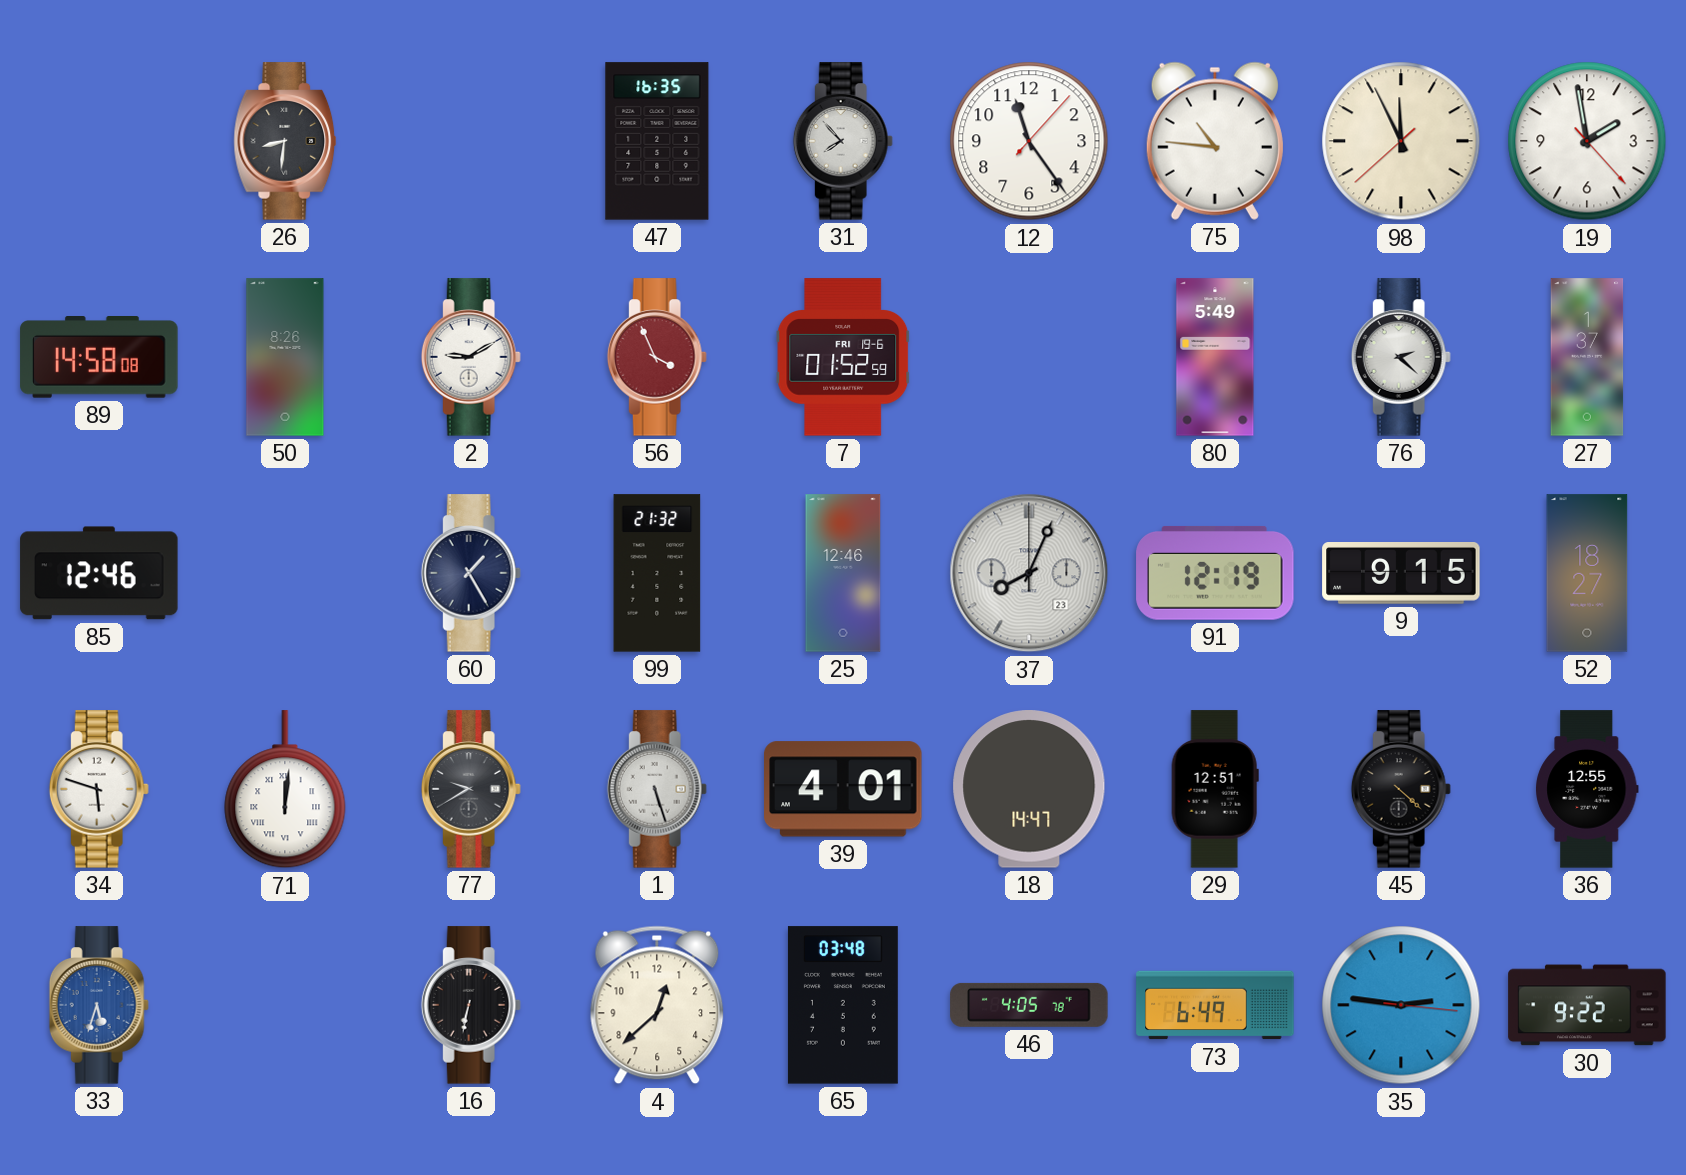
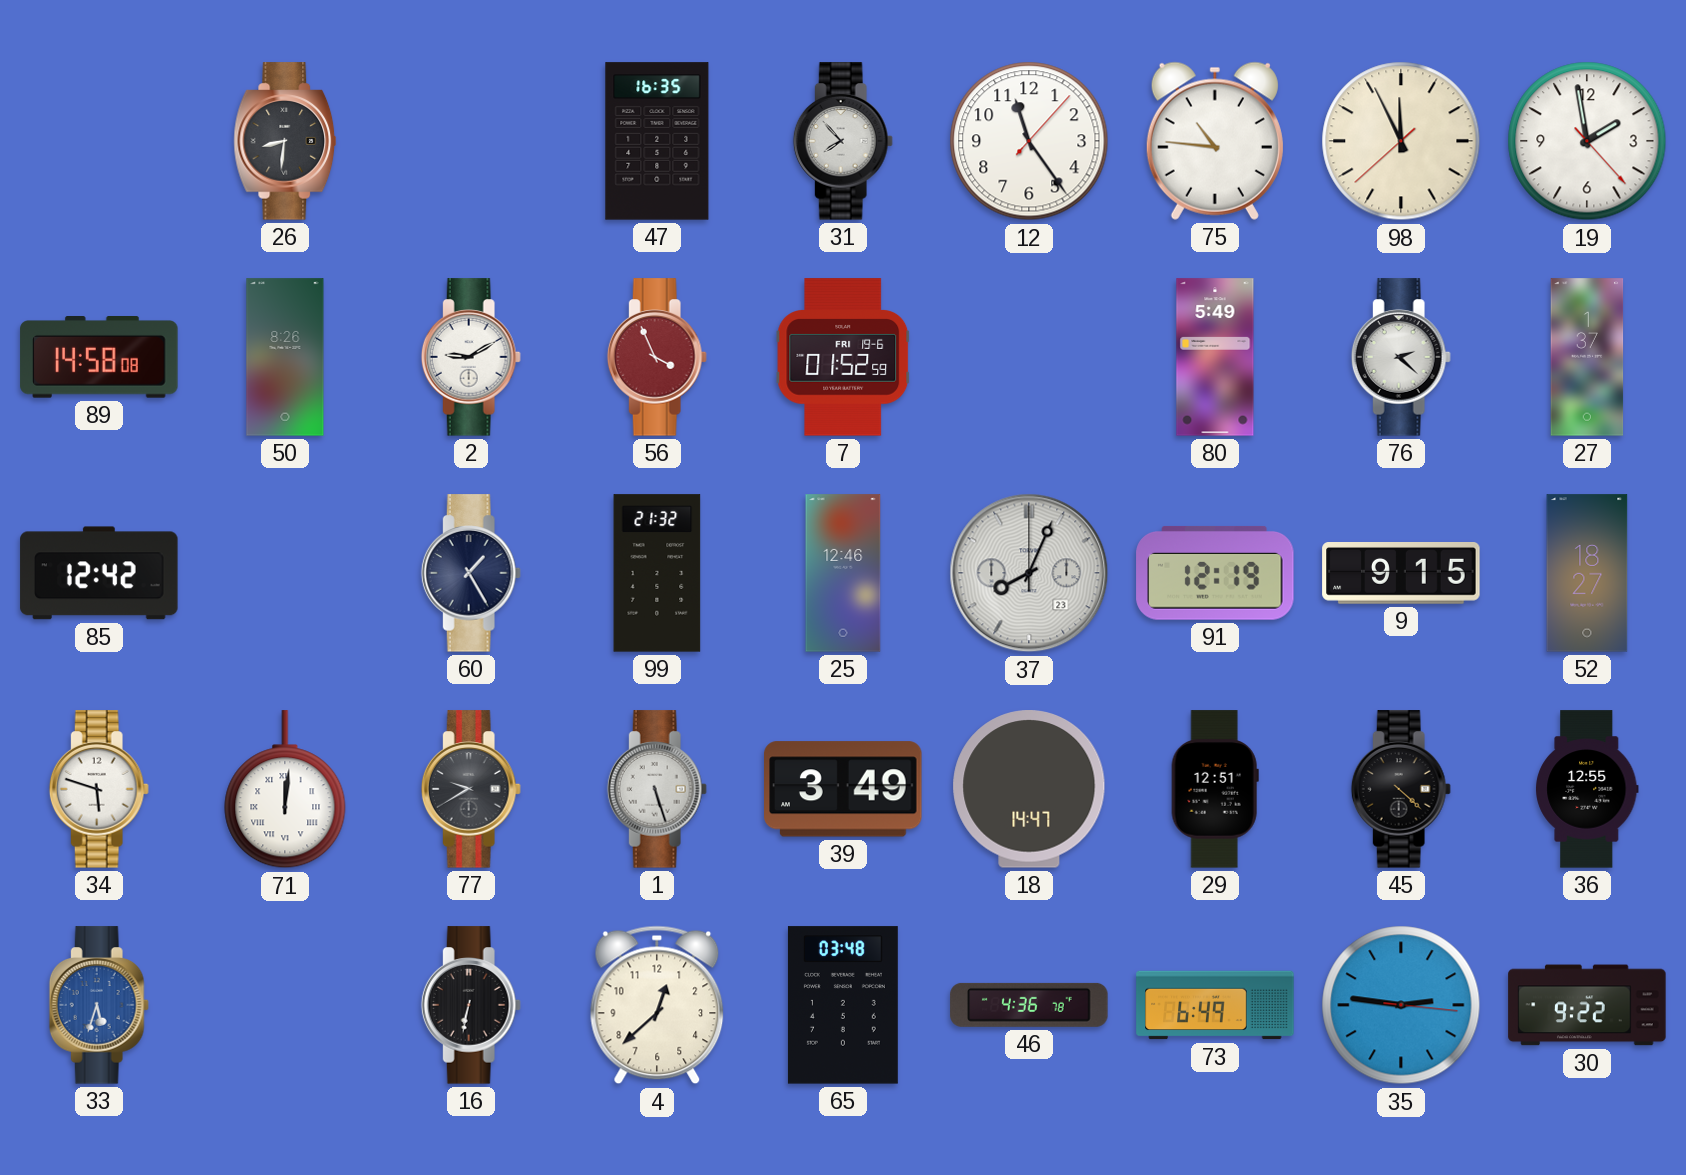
85: 12:46 -> 12:42 (99, 573)
39: 4:01 -> 3:49 (843, 789)
46: 4:05 -> 4:36 (1029, 1005)
